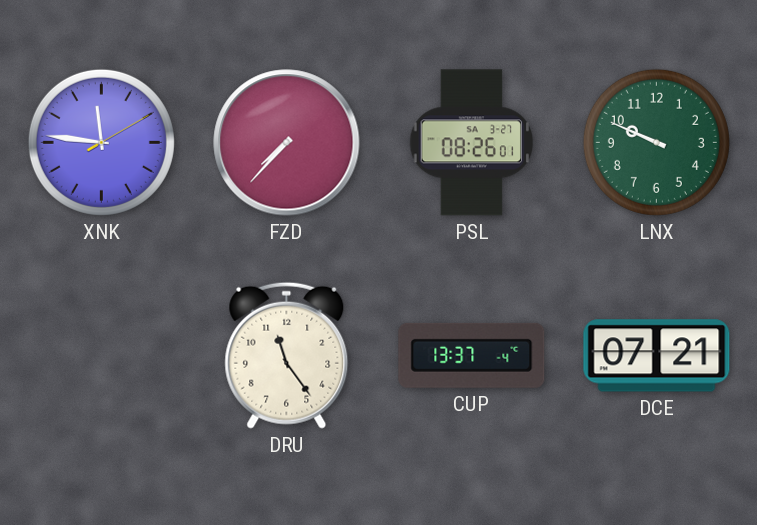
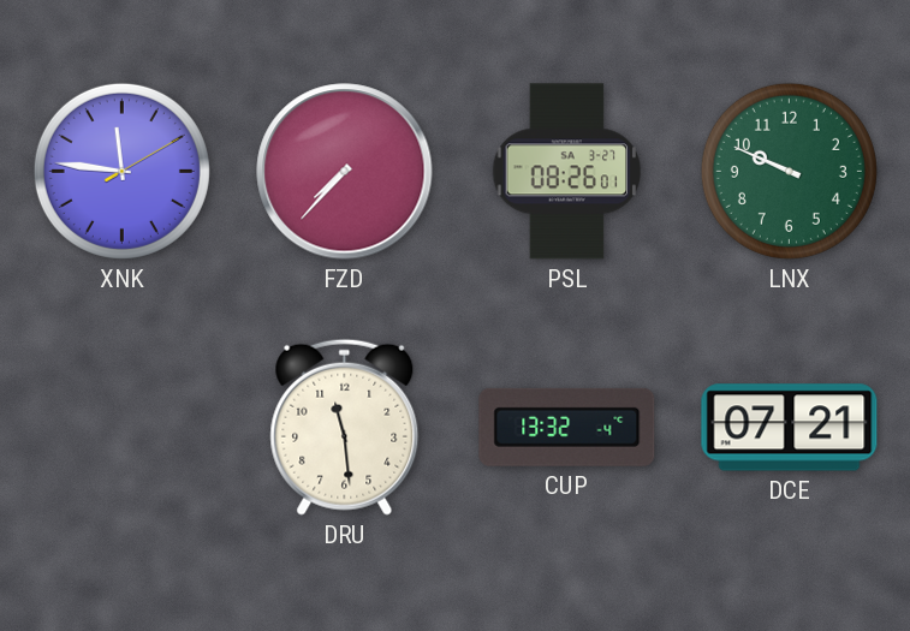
DRU: 11:24 -> 11:29 (345, 427)
CUP: 13:37 -> 13:32 (567, 427)
